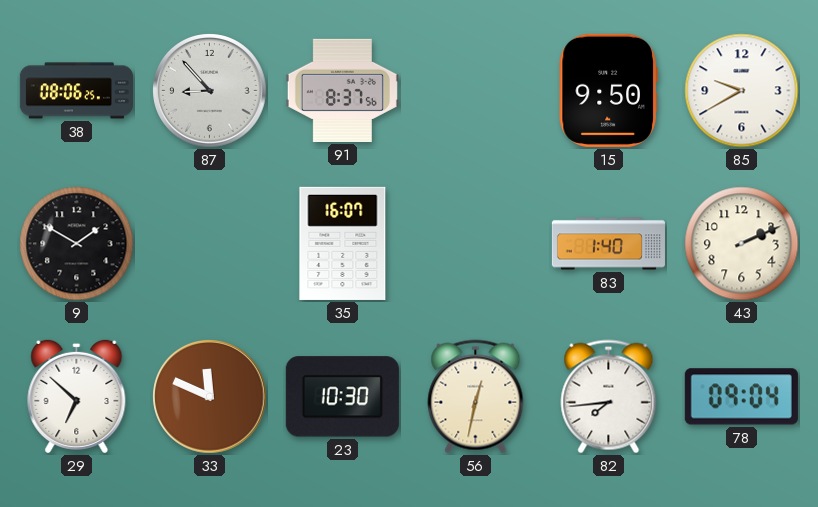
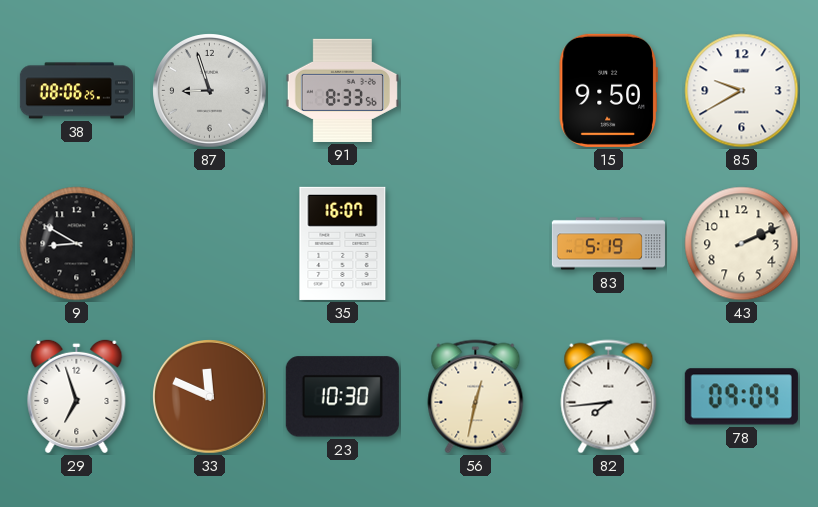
87: 8:53 -> 8:57 (210, 91)
91: 8:37 -> 8:33 (342, 90)
9: 1:50 -> 8:50 (77, 244)
83: 1:40 -> 5:19 (608, 244)
29: 6:52 -> 6:57 (77, 396)
